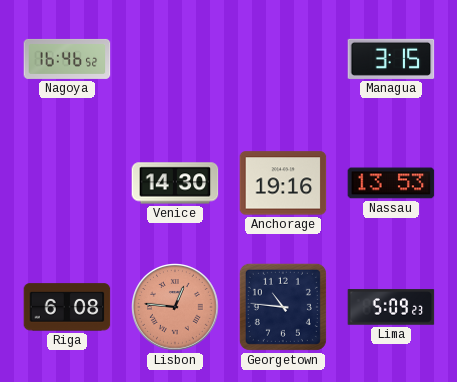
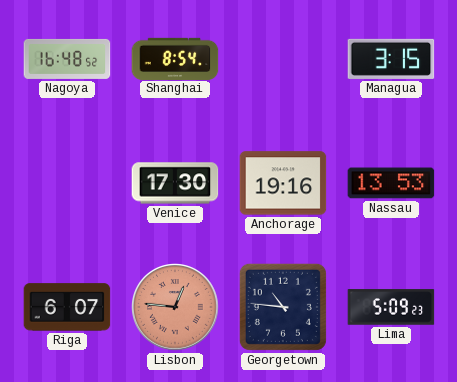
Nagoya: 16:46 -> 16:48 (67, 59)
Shanghai: none -> 8:54 (175, 58)
Venice: 14:30 -> 17:30 (175, 183)
Riga: 6:08 -> 6:07 (67, 307)
